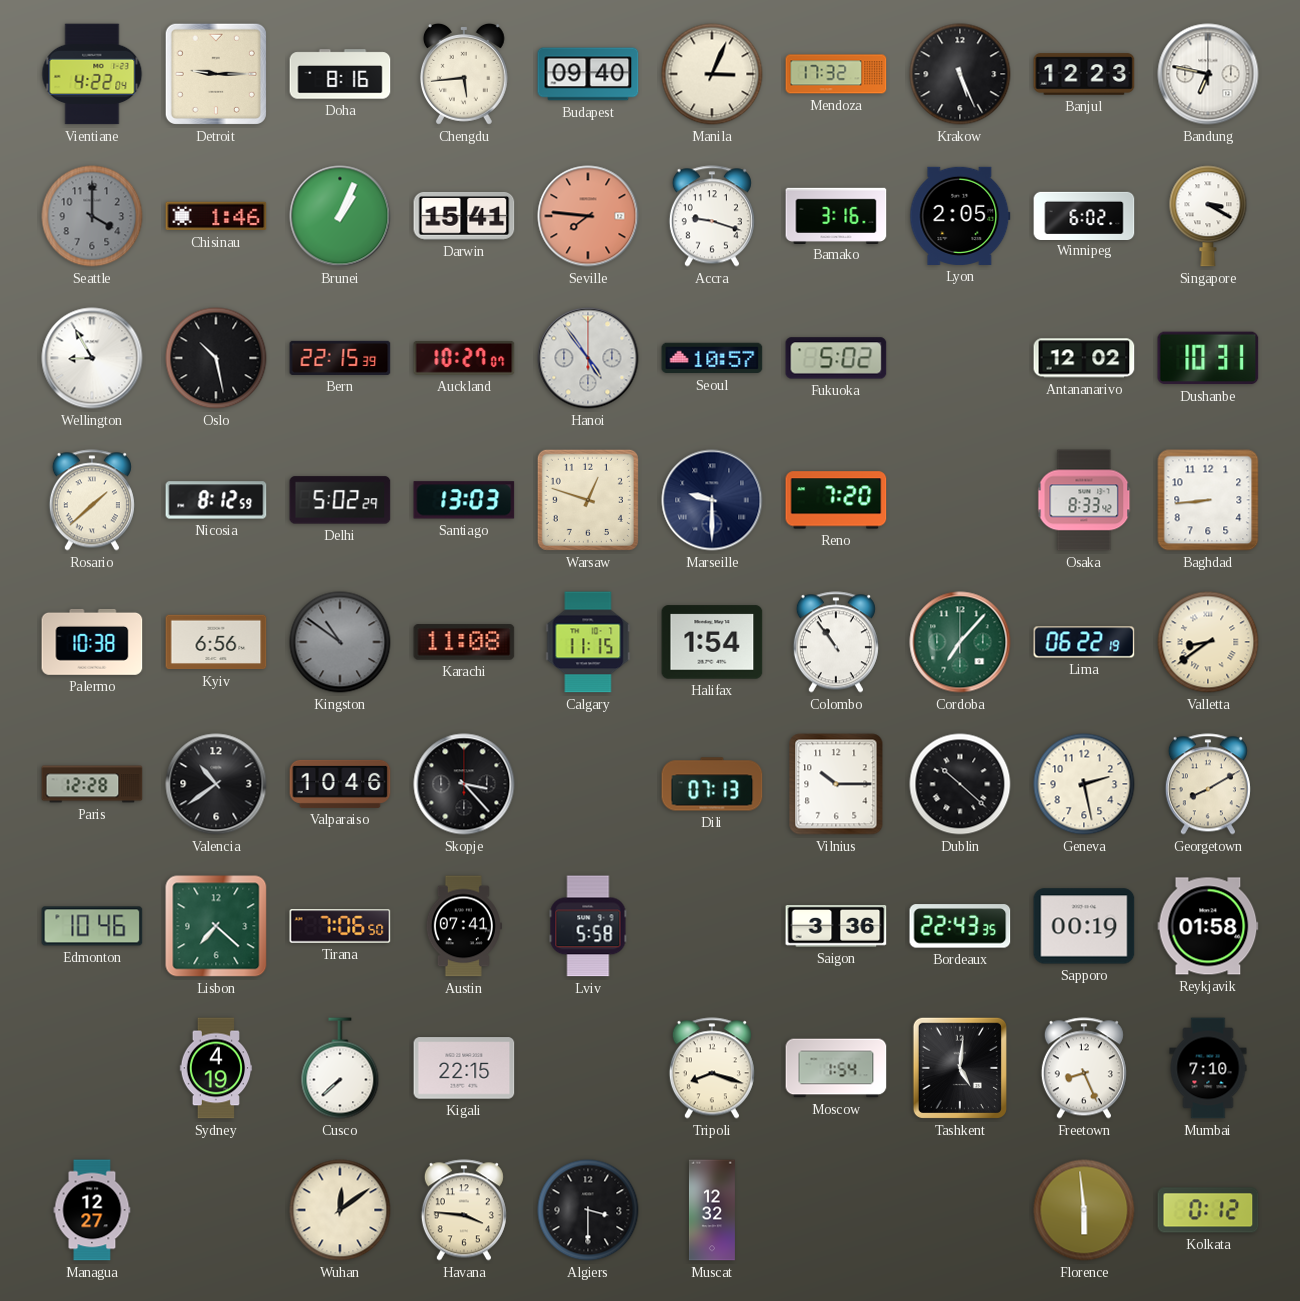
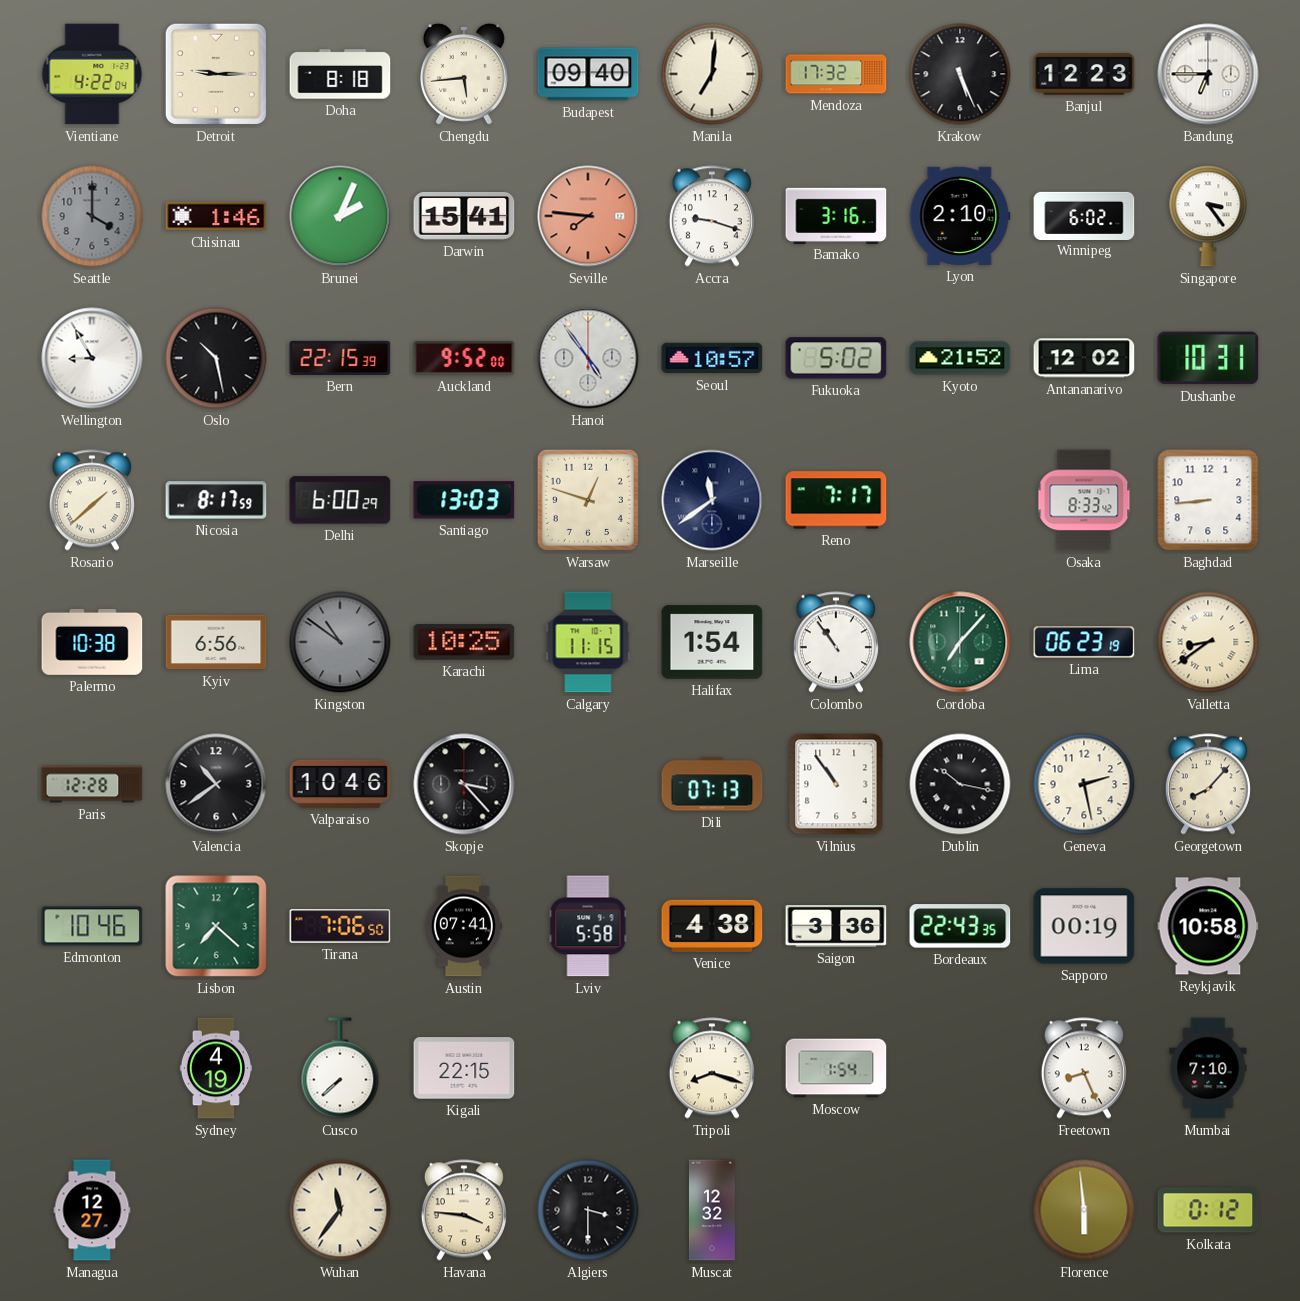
Doha: 8:16 -> 8:18 (340, 74)
Manila: 3:04 -> 7:01 (712, 74)
Bandung: 6:47 -> 6:45 (1208, 74)
Brunei: 1:04 -> 2:04 (340, 216)
Lyon: 2:05 -> 2:10 (960, 216)
Singapore: 3:20 -> 3:24 (1208, 216)
Auckland: 10:27 -> 9:52 (464, 358)
Kyoto: none -> 21:52 (960, 358)
Nicosia: 8:12 -> 8:17 (216, 500)
Delhi: 5:02 -> 6:00 (340, 500)
Marseille: 9:30 -> 11:39 (712, 500)
Reno: 7:20 -> 7:17 (836, 500)
Karachi: 11:08 -> 10:25 (464, 642)
Lima: 06:22 -> 06:23 (1084, 642)
Vilnius: 10:15 -> 10:54 (836, 784)
Dublin: 10:22 -> 10:17 (960, 784)
Georgetown: 8:10 -> 8:07 (1208, 784)
Venice: none -> 4:38 (712, 926)
Reykjavik: 01:58 -> 10:58 (1208, 926)
Tashkent: 5:01 -> none (960, 1068)
Wuhan: 12:09 -> 11:36 (340, 1210)
